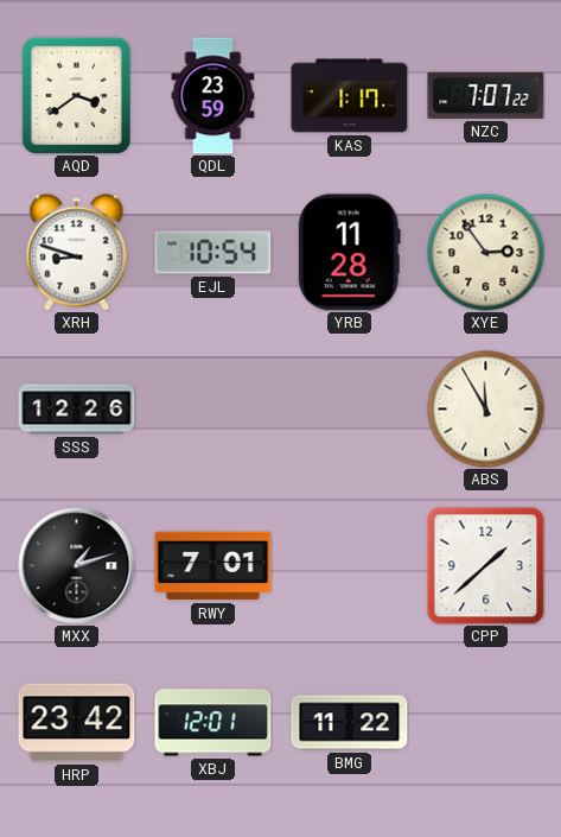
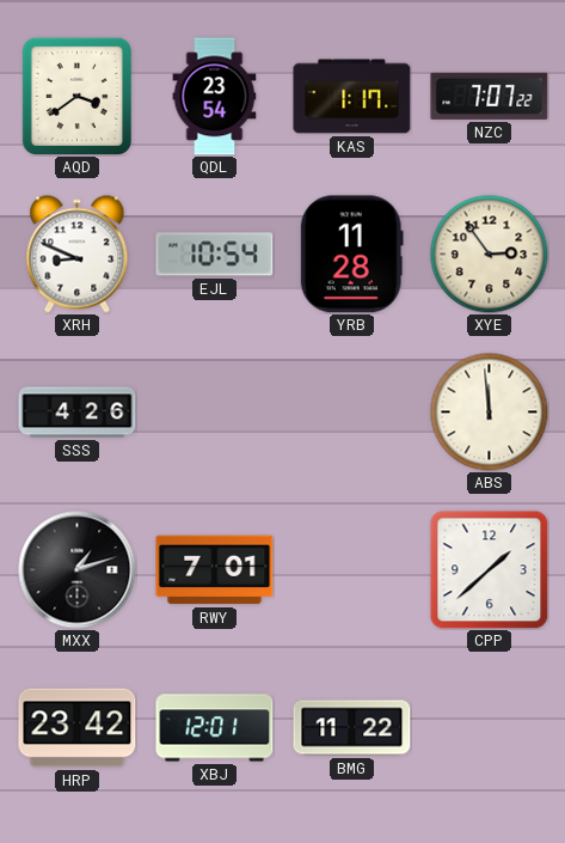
QDL: 23:59 -> 23:54 (215, 97)
XRH: 8:48 -> 8:49 (78, 255)
SSS: 12:26 -> 4:26 (78, 413)
ABS: 11:55 -> 11:59 (490, 413)
